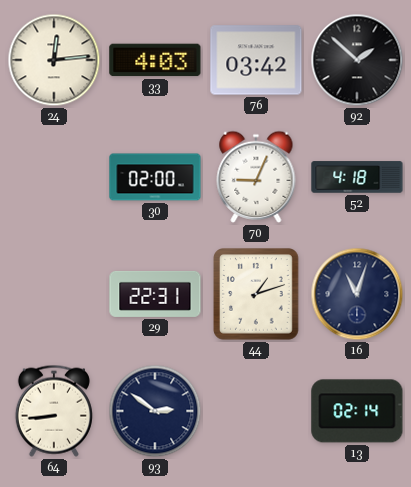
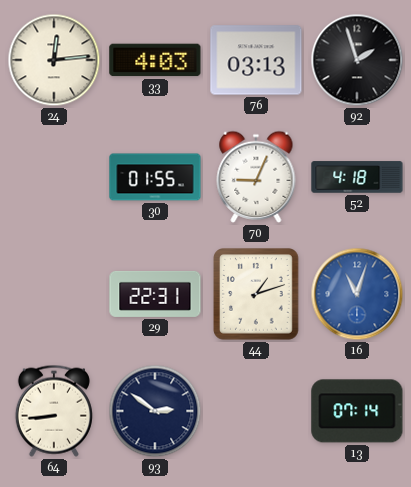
76: 03:42 -> 03:13 (256, 60)
92: 1:52 -> 1:57 (357, 60)
30: 02:00 -> 01:55 (155, 177)
16 dial: navy -> blue (357, 294)
13: 02:14 -> 07:14 (357, 411)
